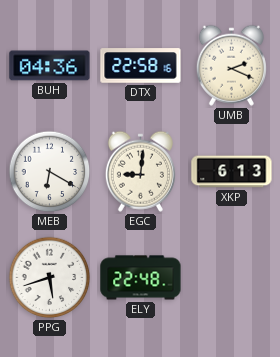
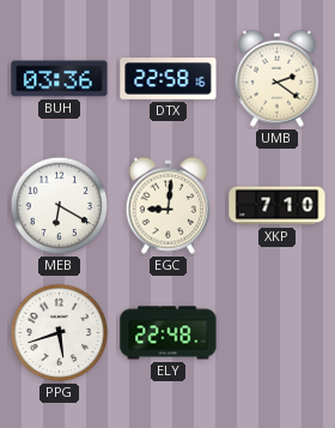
BUH: 04:36 -> 03:36 (60, 79)
UMB: 2:19 -> 2:21 (276, 78)
XKP: 6:13 -> 7:10 (278, 206)
